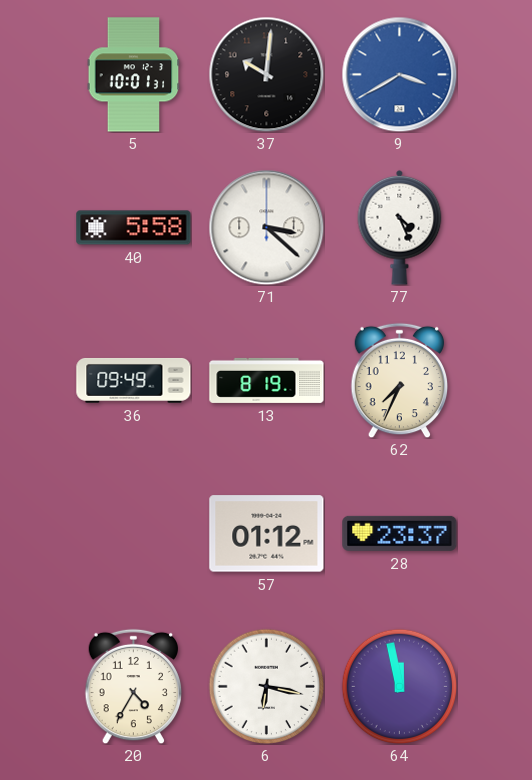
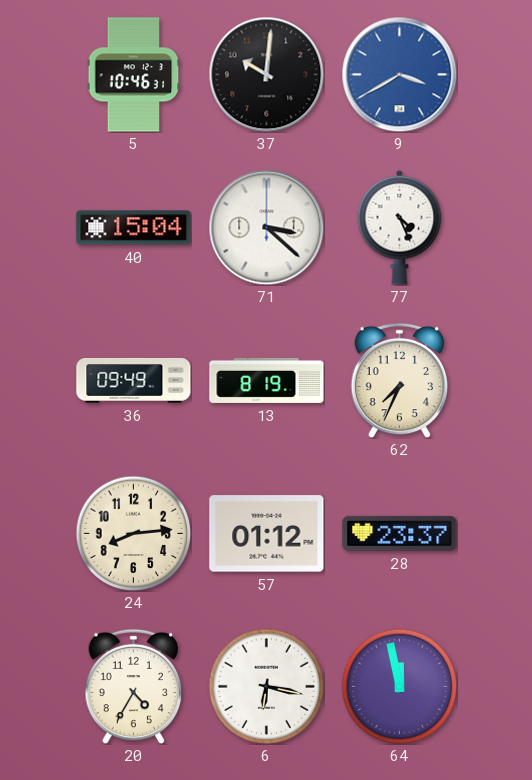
5: 10:01 -> 10:46 (134, 75)
40: 5:58 -> 15:04 (134, 228)
24: none -> 8:14 (133, 533)
